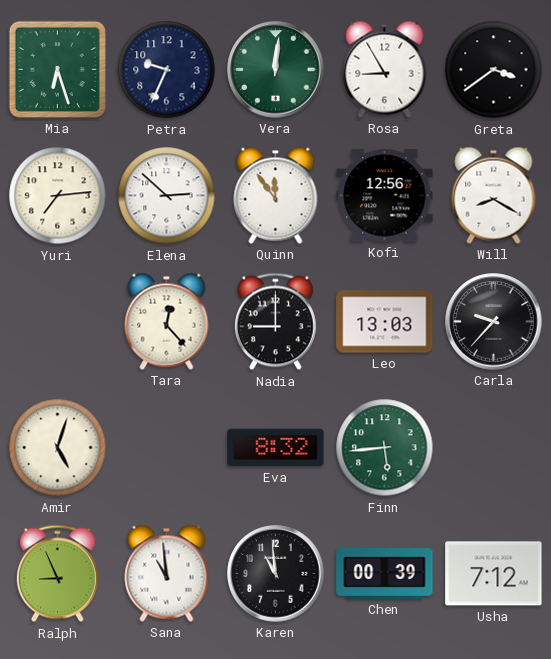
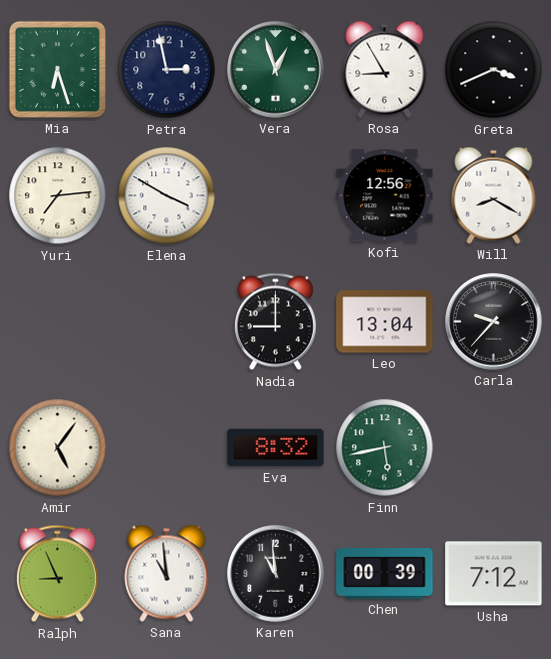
Petra: 9:34 -> 2:58 (167, 70)
Vera: 12:01 -> 12:57 (276, 70)
Greta: 3:39 -> 3:41 (494, 70)
Elena: 2:52 -> 3:50 (167, 196)
Quinn: 11:54 -> none (276, 195)
Tara: 12:23 -> none (167, 321)
Leo: 13:03 -> 13:04 (385, 322)
Amir: 5:03 -> 5:06 (58, 448)
Finn: 5:44 -> 5:43 (385, 448)
